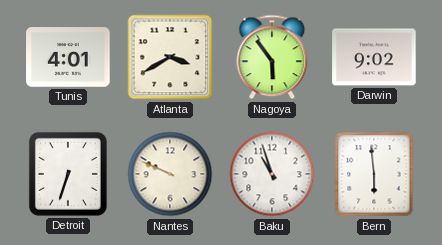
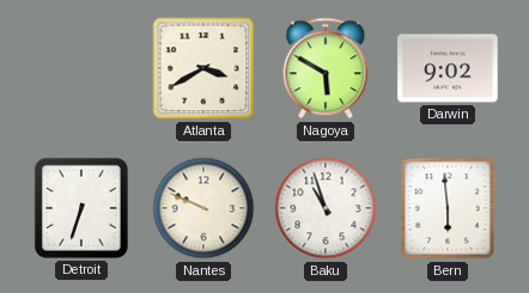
Tunis: 4:01 -> none (68, 57)
Nagoya: 5:54 -> 5:50 (326, 68)
